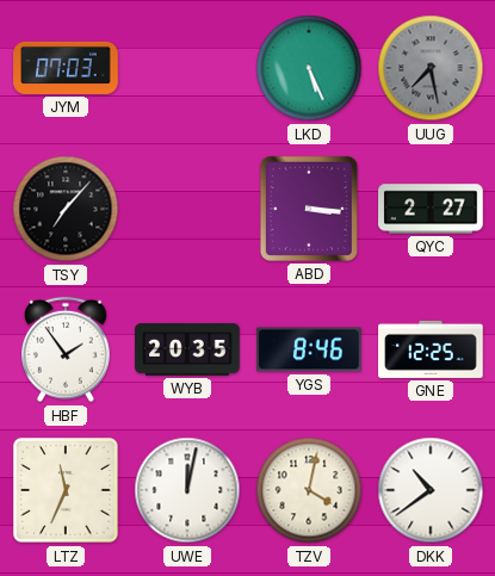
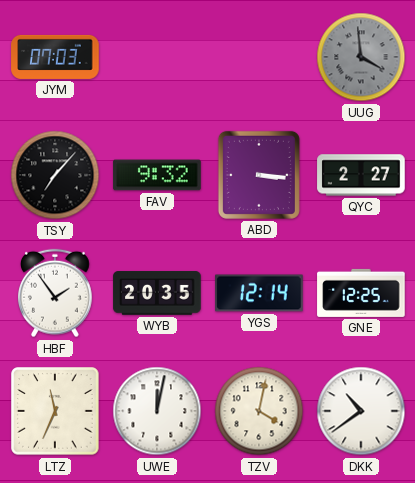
LKD: 5:26 -> none (309, 68)
UUG: 7:28 -> 3:59 (361, 57)
FAV: none -> 9:32 (157, 175)
YGS: 8:46 -> 12:14 (259, 293)
